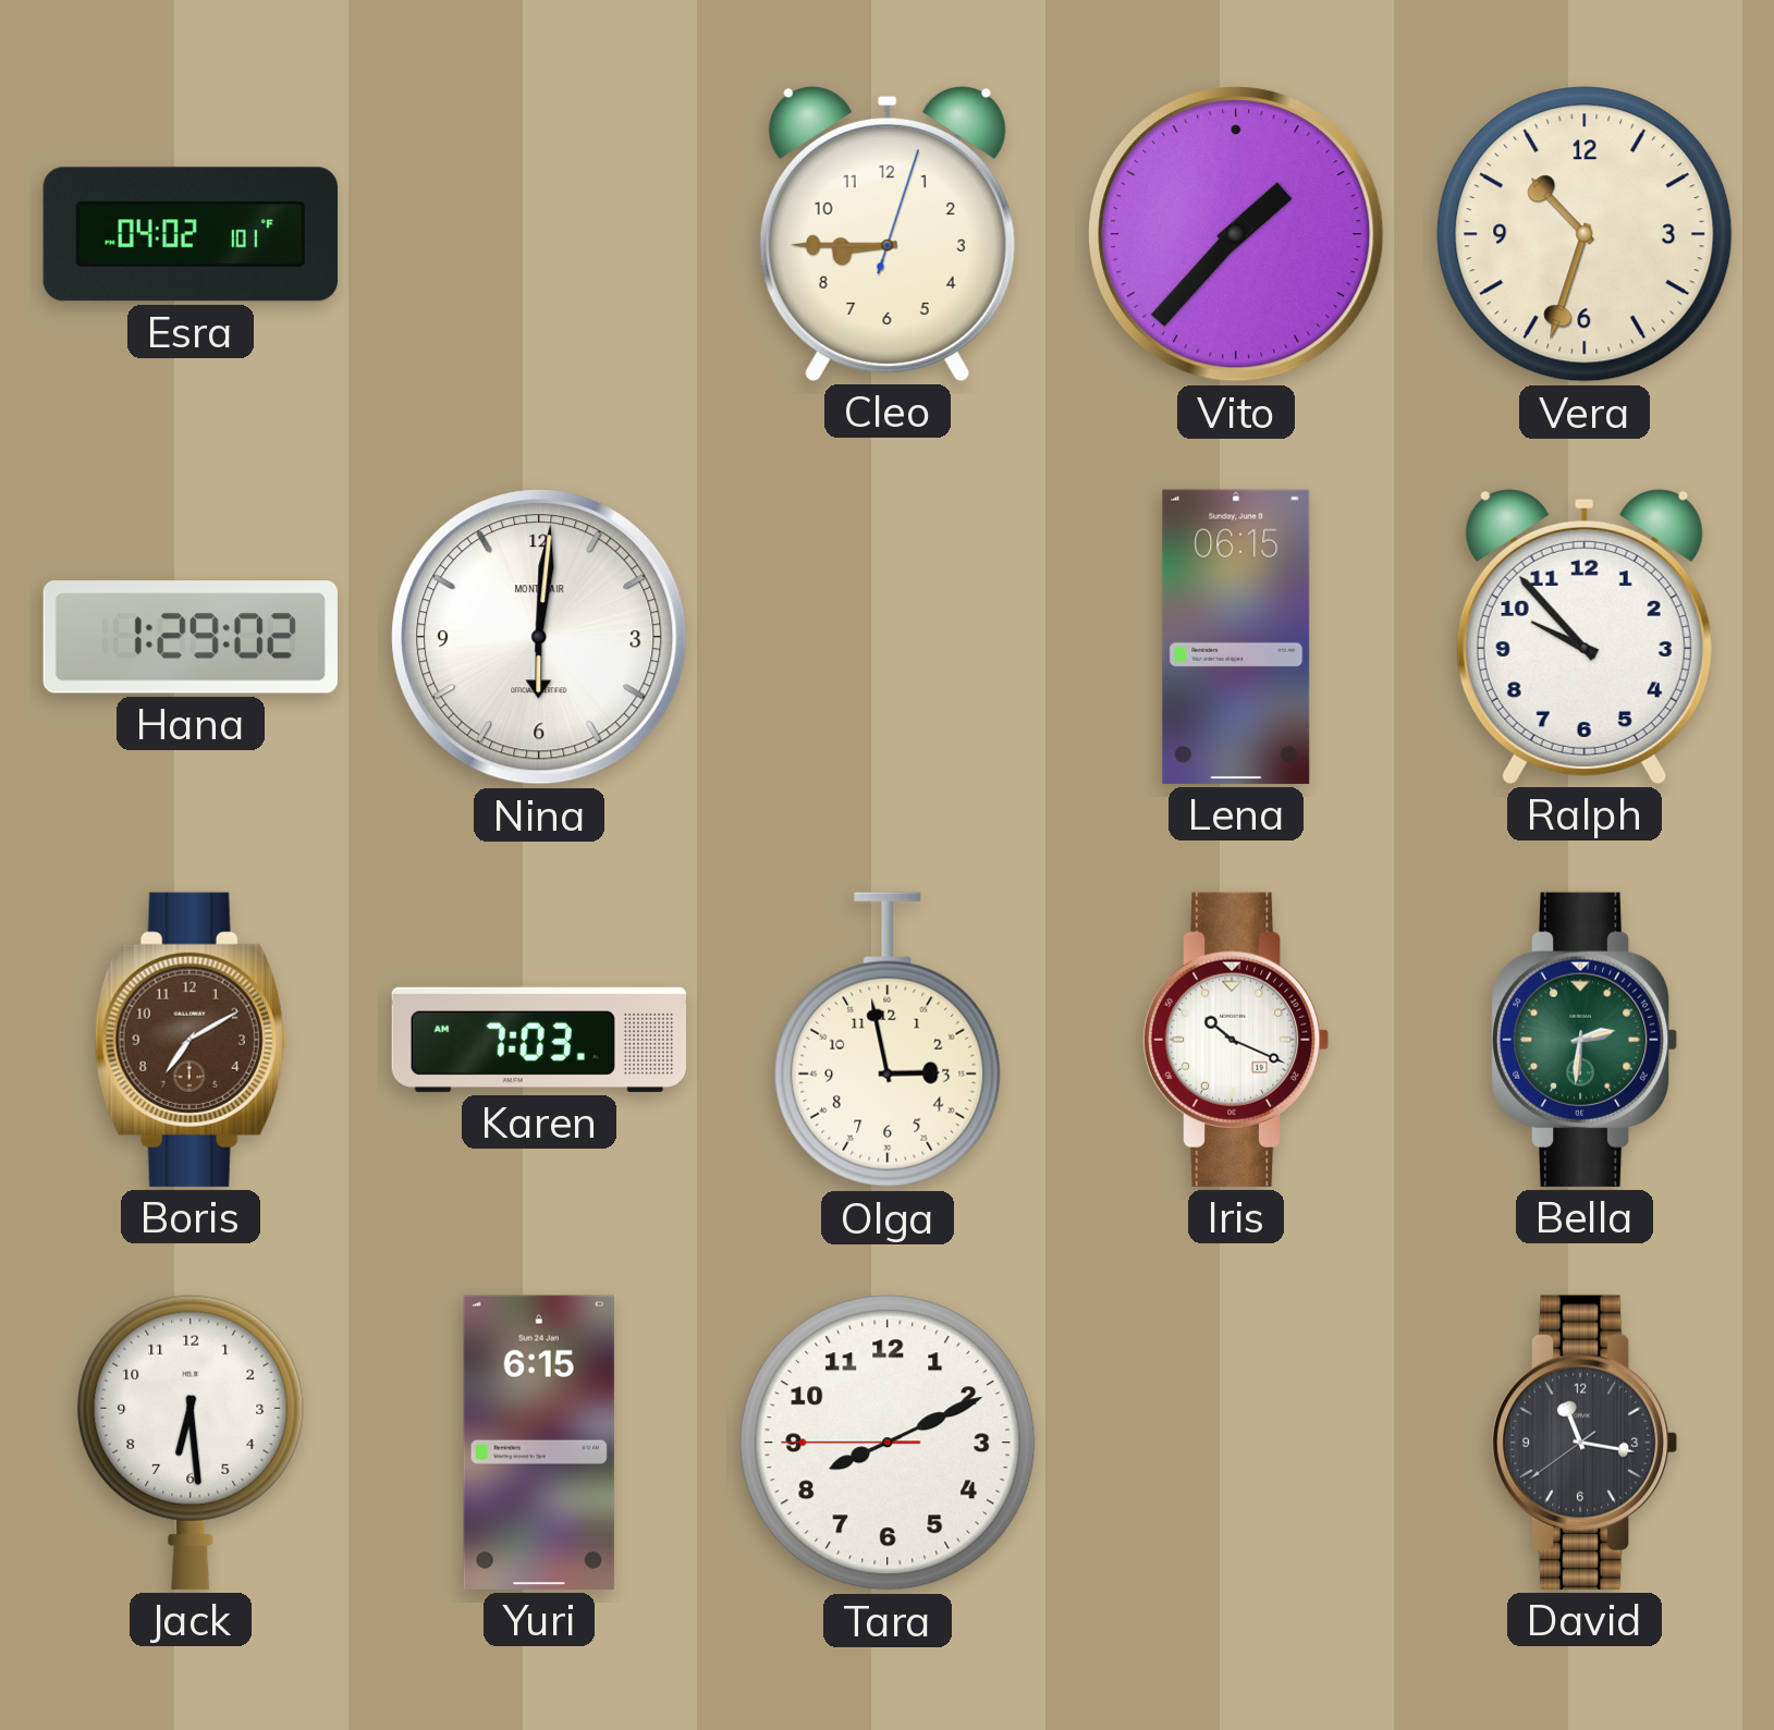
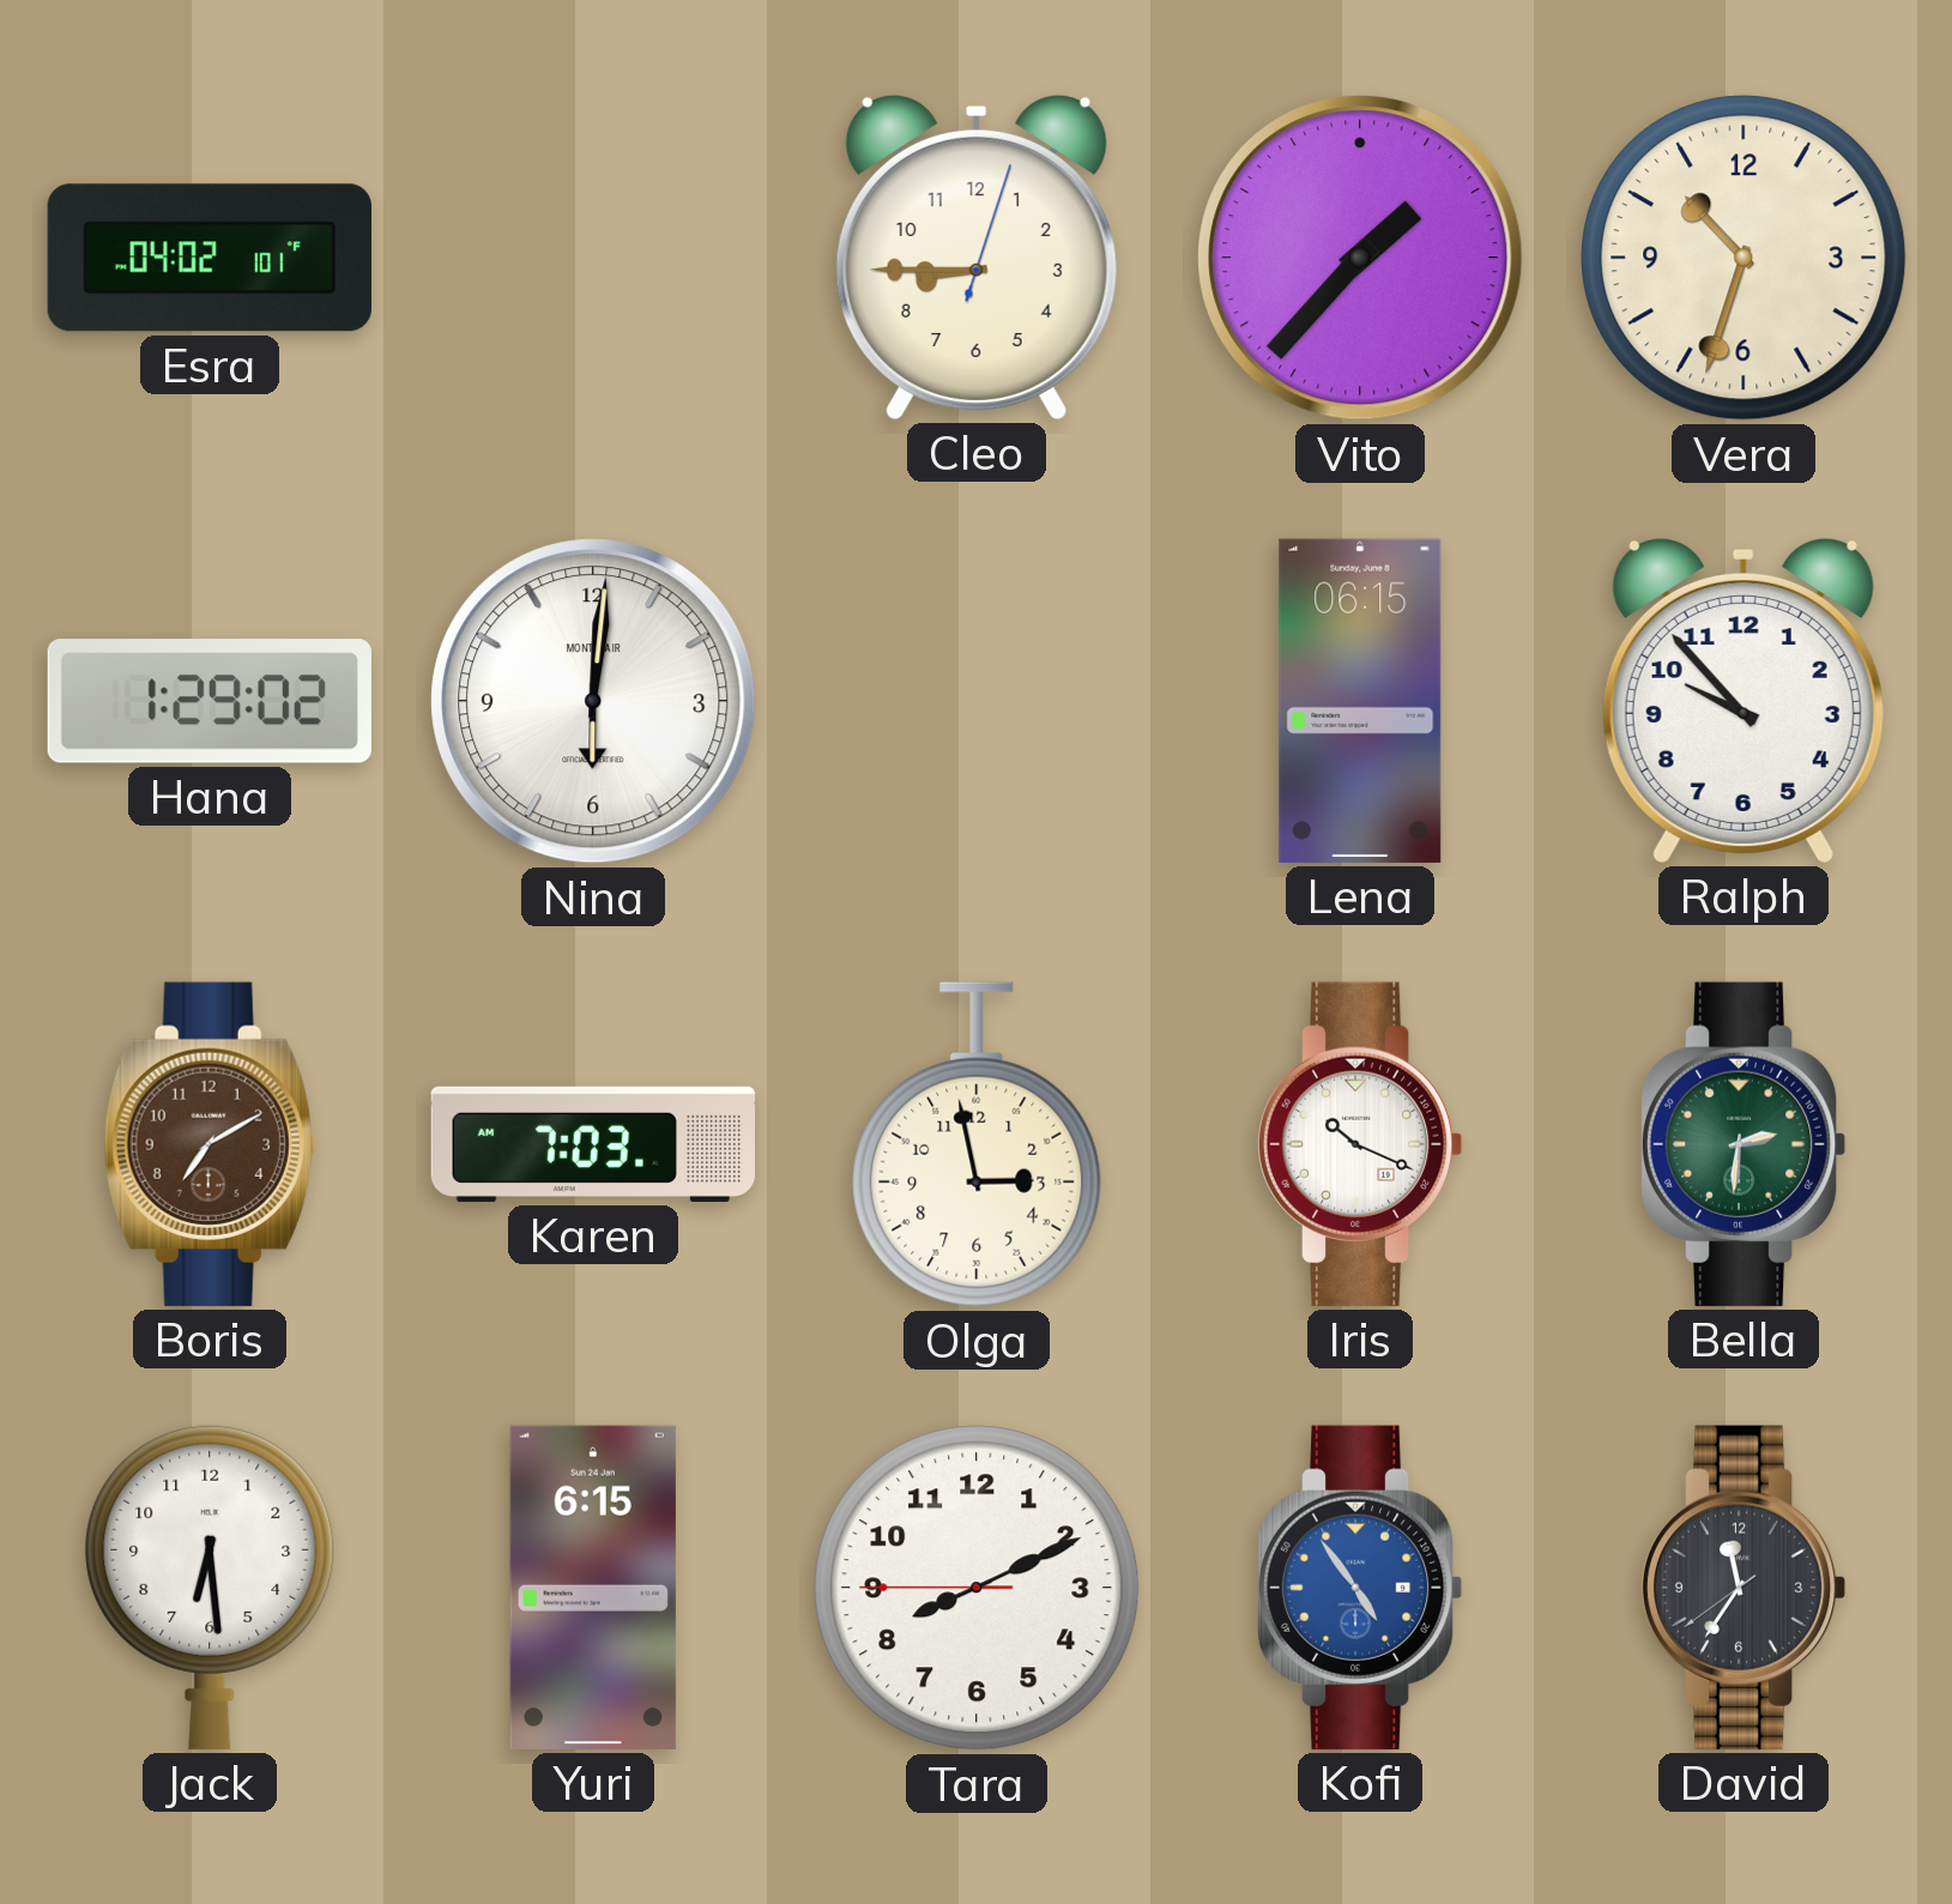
Kofi: none -> 4:54 (1360, 1588)
David: 11:16 -> 11:35 (1743, 1588)
